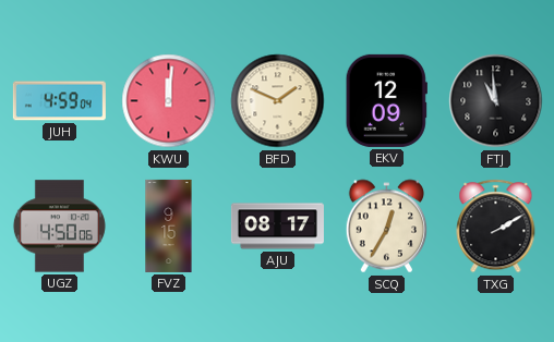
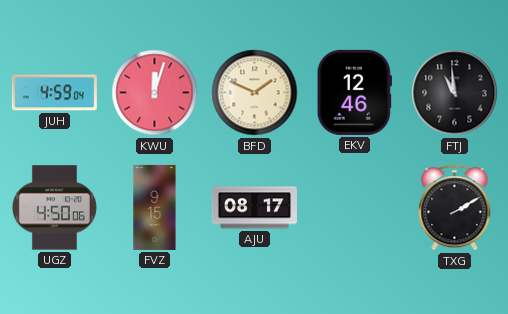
KWU: 12:01 -> 12:03 (155, 93)
EKV: 12:09 -> 12:46 (354, 92)
SCQ: 12:35 -> none (386, 227)
